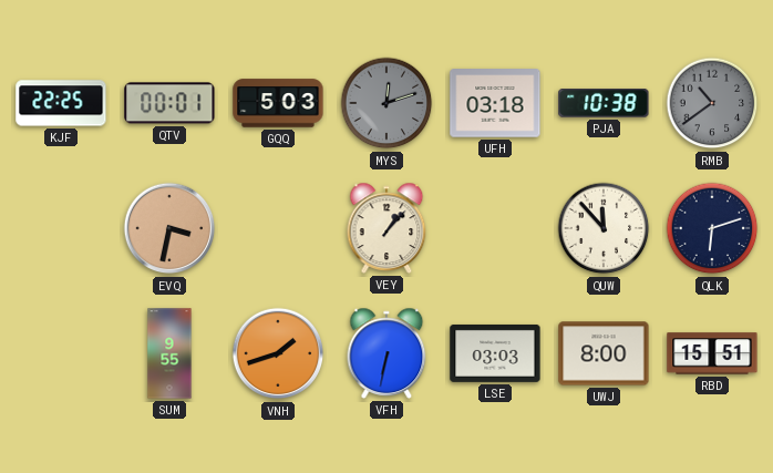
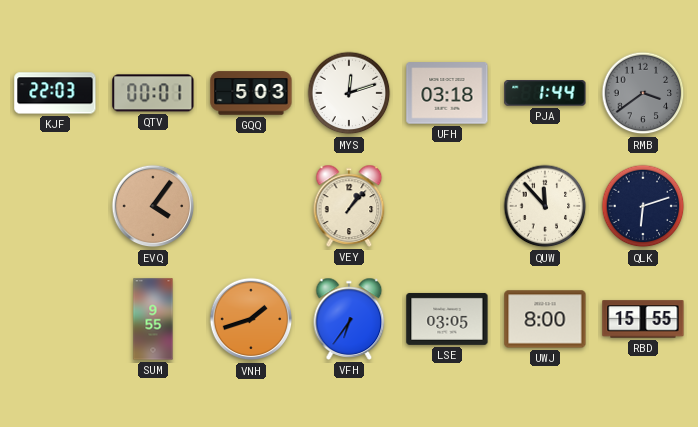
KJF: 22:25 -> 22:03 (55, 93)
MYS dial: grey -> white (349, 93)
PJA: 10:38 -> 1:44 (545, 93)
RMB: 10:39 -> 3:39 (643, 93)
EVQ: 3:32 -> 4:06 (153, 206)
VFH: 6:32 -> 6:36 (349, 319)
LSE: 03:03 -> 03:05 (447, 319)
RBD: 15:51 -> 15:55 (643, 319)
